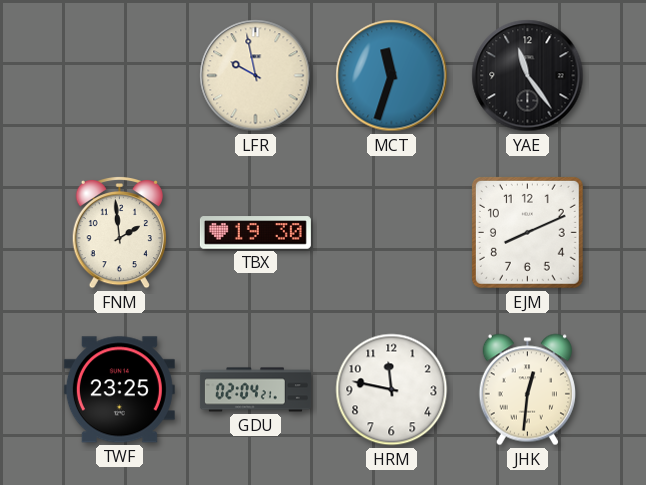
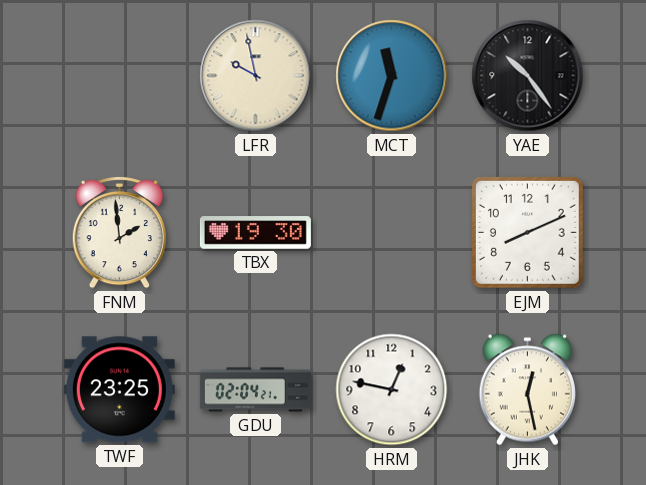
YAE: 11:24 -> 10:24 (528, 76)
HRM: 11:47 -> 12:47 (392, 390)
JHK: 12:31 -> 12:28 (527, 390)
